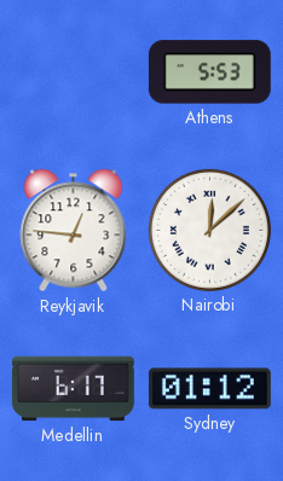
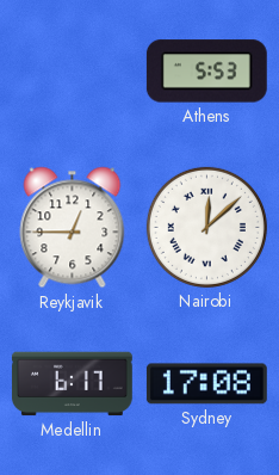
Reykjavik: 12:46 -> 12:45 (73, 228)
Sydney: 01:12 -> 17:08 (206, 384)
